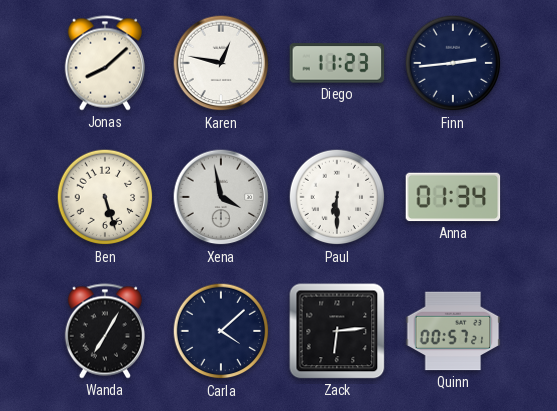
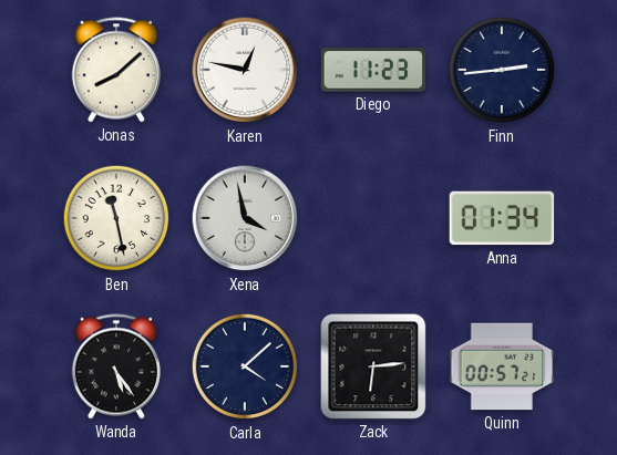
Ben: 5:27 -> 11:28 (116, 218)
Paul: 6:30 -> none (337, 197)
Wanda: 7:05 -> 5:24 (116, 366)
